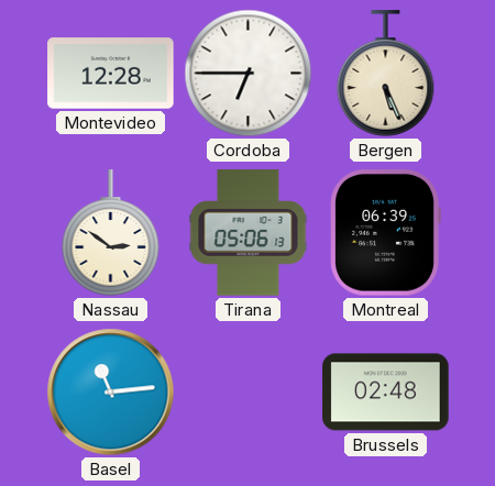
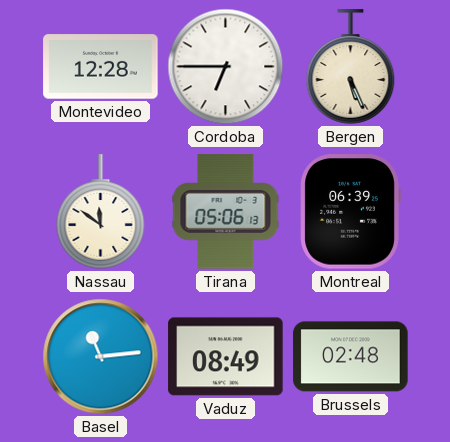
Nassau: 2:51 -> 11:51 (101, 212)
Vaduz: none -> 08:49 (226, 357)
